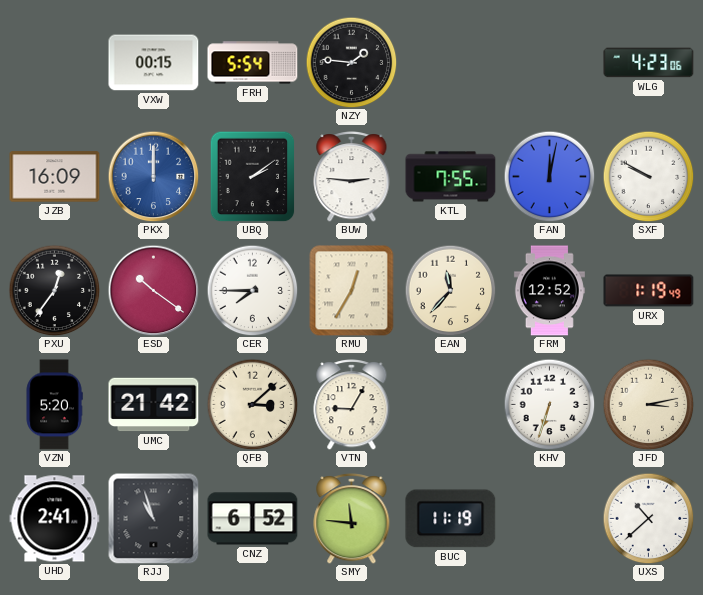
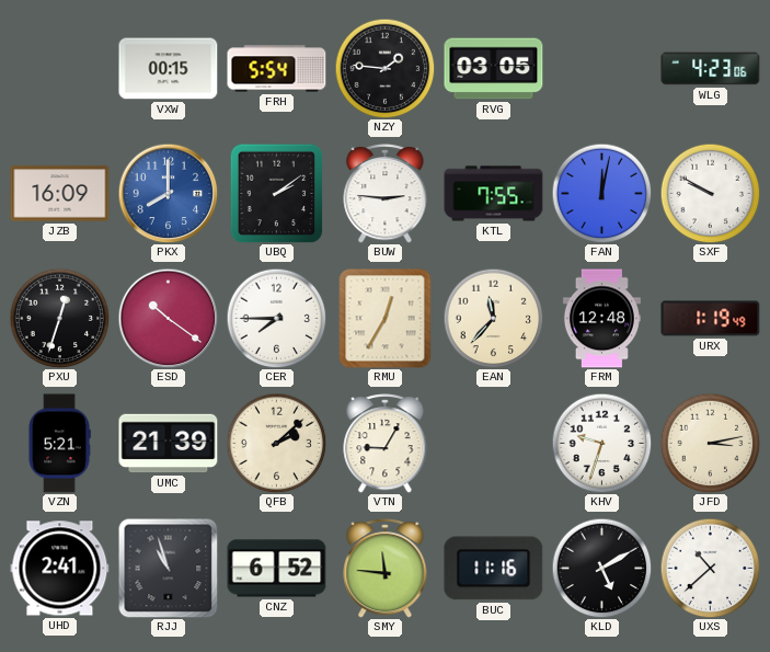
RVG: none -> 03:05 (494, 69)
PKX: 12:00 -> 8:00 (168, 193)
PXU: 12:36 -> 12:33 (59, 318)
FRM: 12:52 -> 12:48 (601, 319)
VZN: 5:20 -> 5:21 (59, 444)
UMC: 21:42 -> 21:39 (169, 444)
QFB: 3:08 -> 2:08 (276, 443)
KHV: 6:33 -> 9:33 (601, 443)
BUC: 11:19 -> 11:16 (494, 569)
KLD: none -> 5:10 (601, 568)
